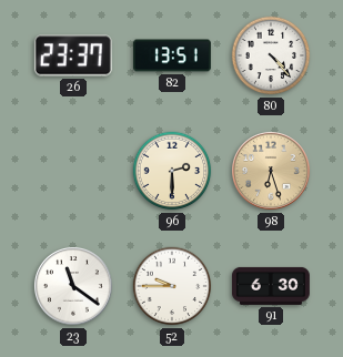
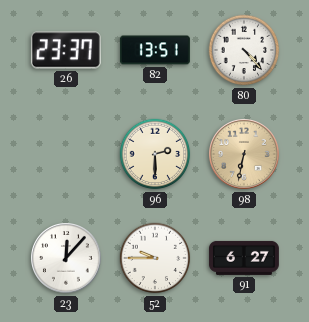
98: 6:27 -> 6:32 (245, 155)
23: 11:21 -> 12:07 (67, 259)
91: 6:30 -> 6:27 (244, 258)
